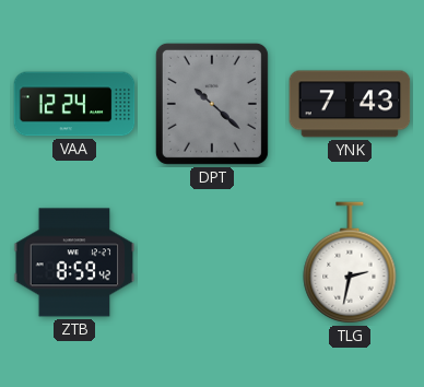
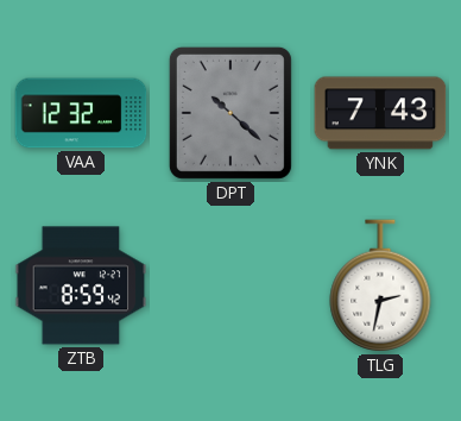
VAA: 12:24 -> 12:32 (81, 113)
